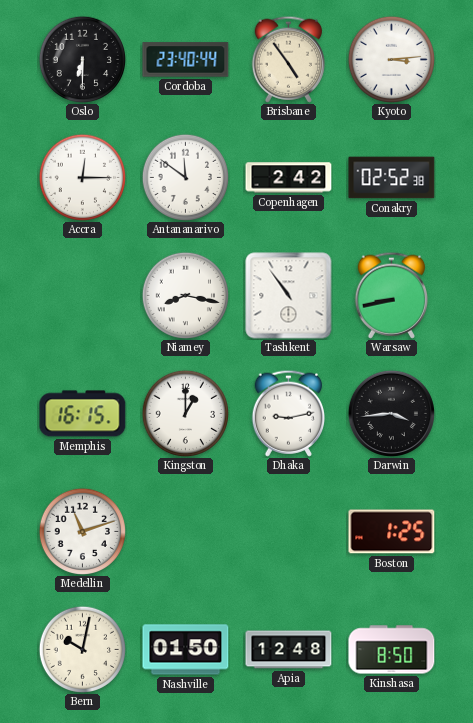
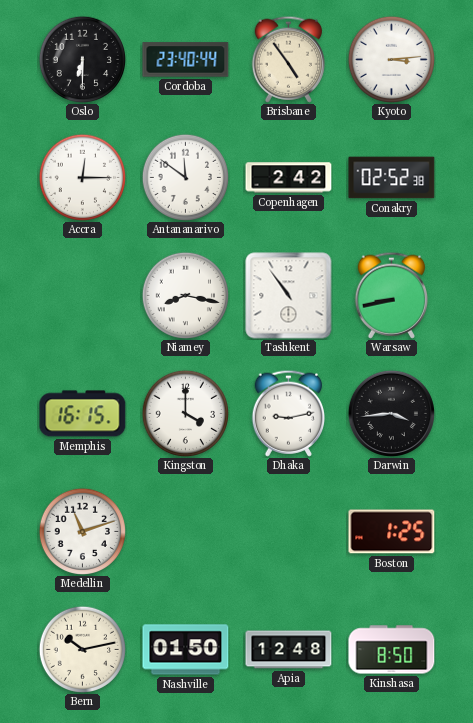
Kingston: 1:00 -> 4:00 (185, 413)
Bern: 10:02 -> 10:13 (82, 649)
